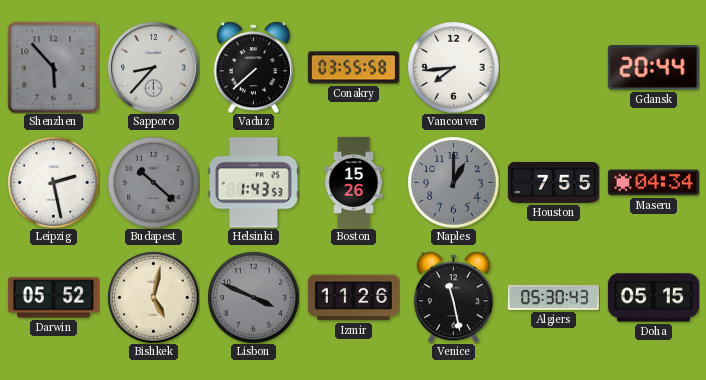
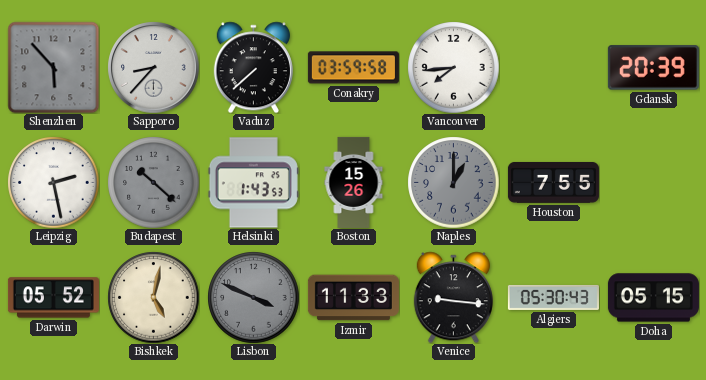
Conakry: 03:55 -> 03:59 (353, 68)
Gdansk: 20:44 -> 20:39 (653, 68)
Maseru: 04:34 -> none (653, 183)
Izmir: 11:26 -> 11:33 (353, 298)
Venice: 11:28 -> 9:16 (453, 297)
